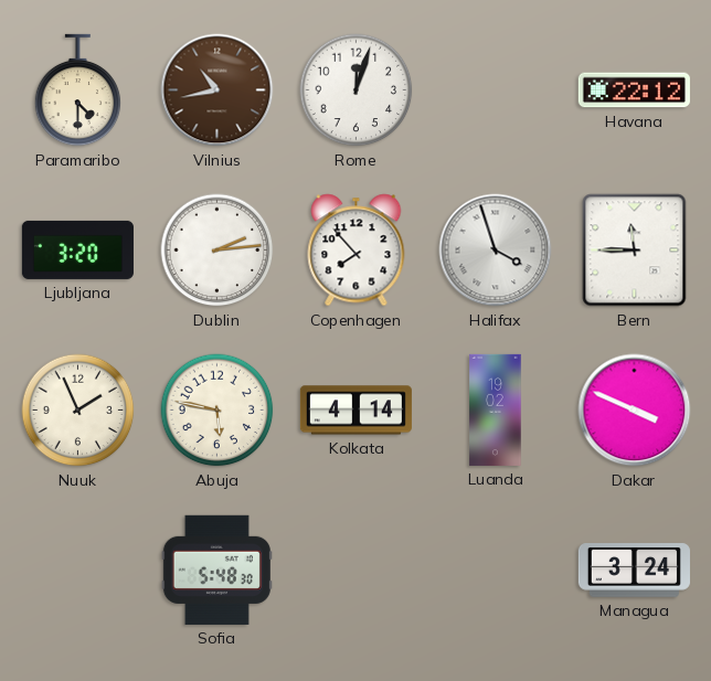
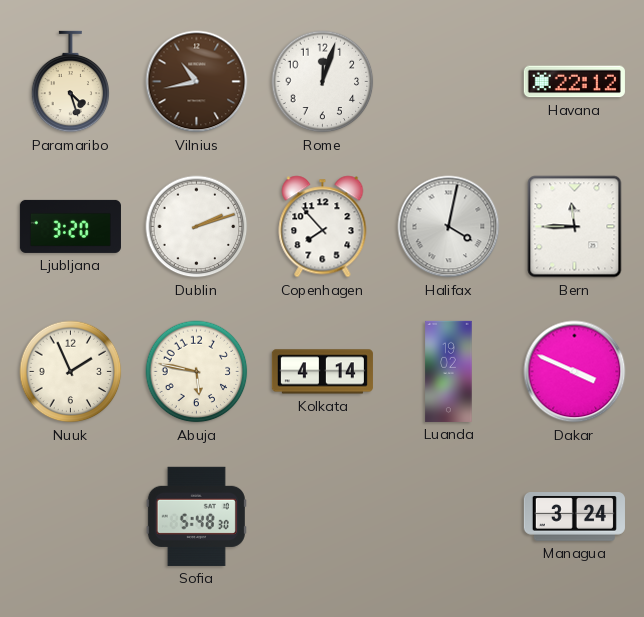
Paramaribo: 4:30 -> 4:27 (71, 82)
Dublin: 2:14 -> 2:12 (197, 227)
Halifax: 3:57 -> 4:02 (449, 227)
